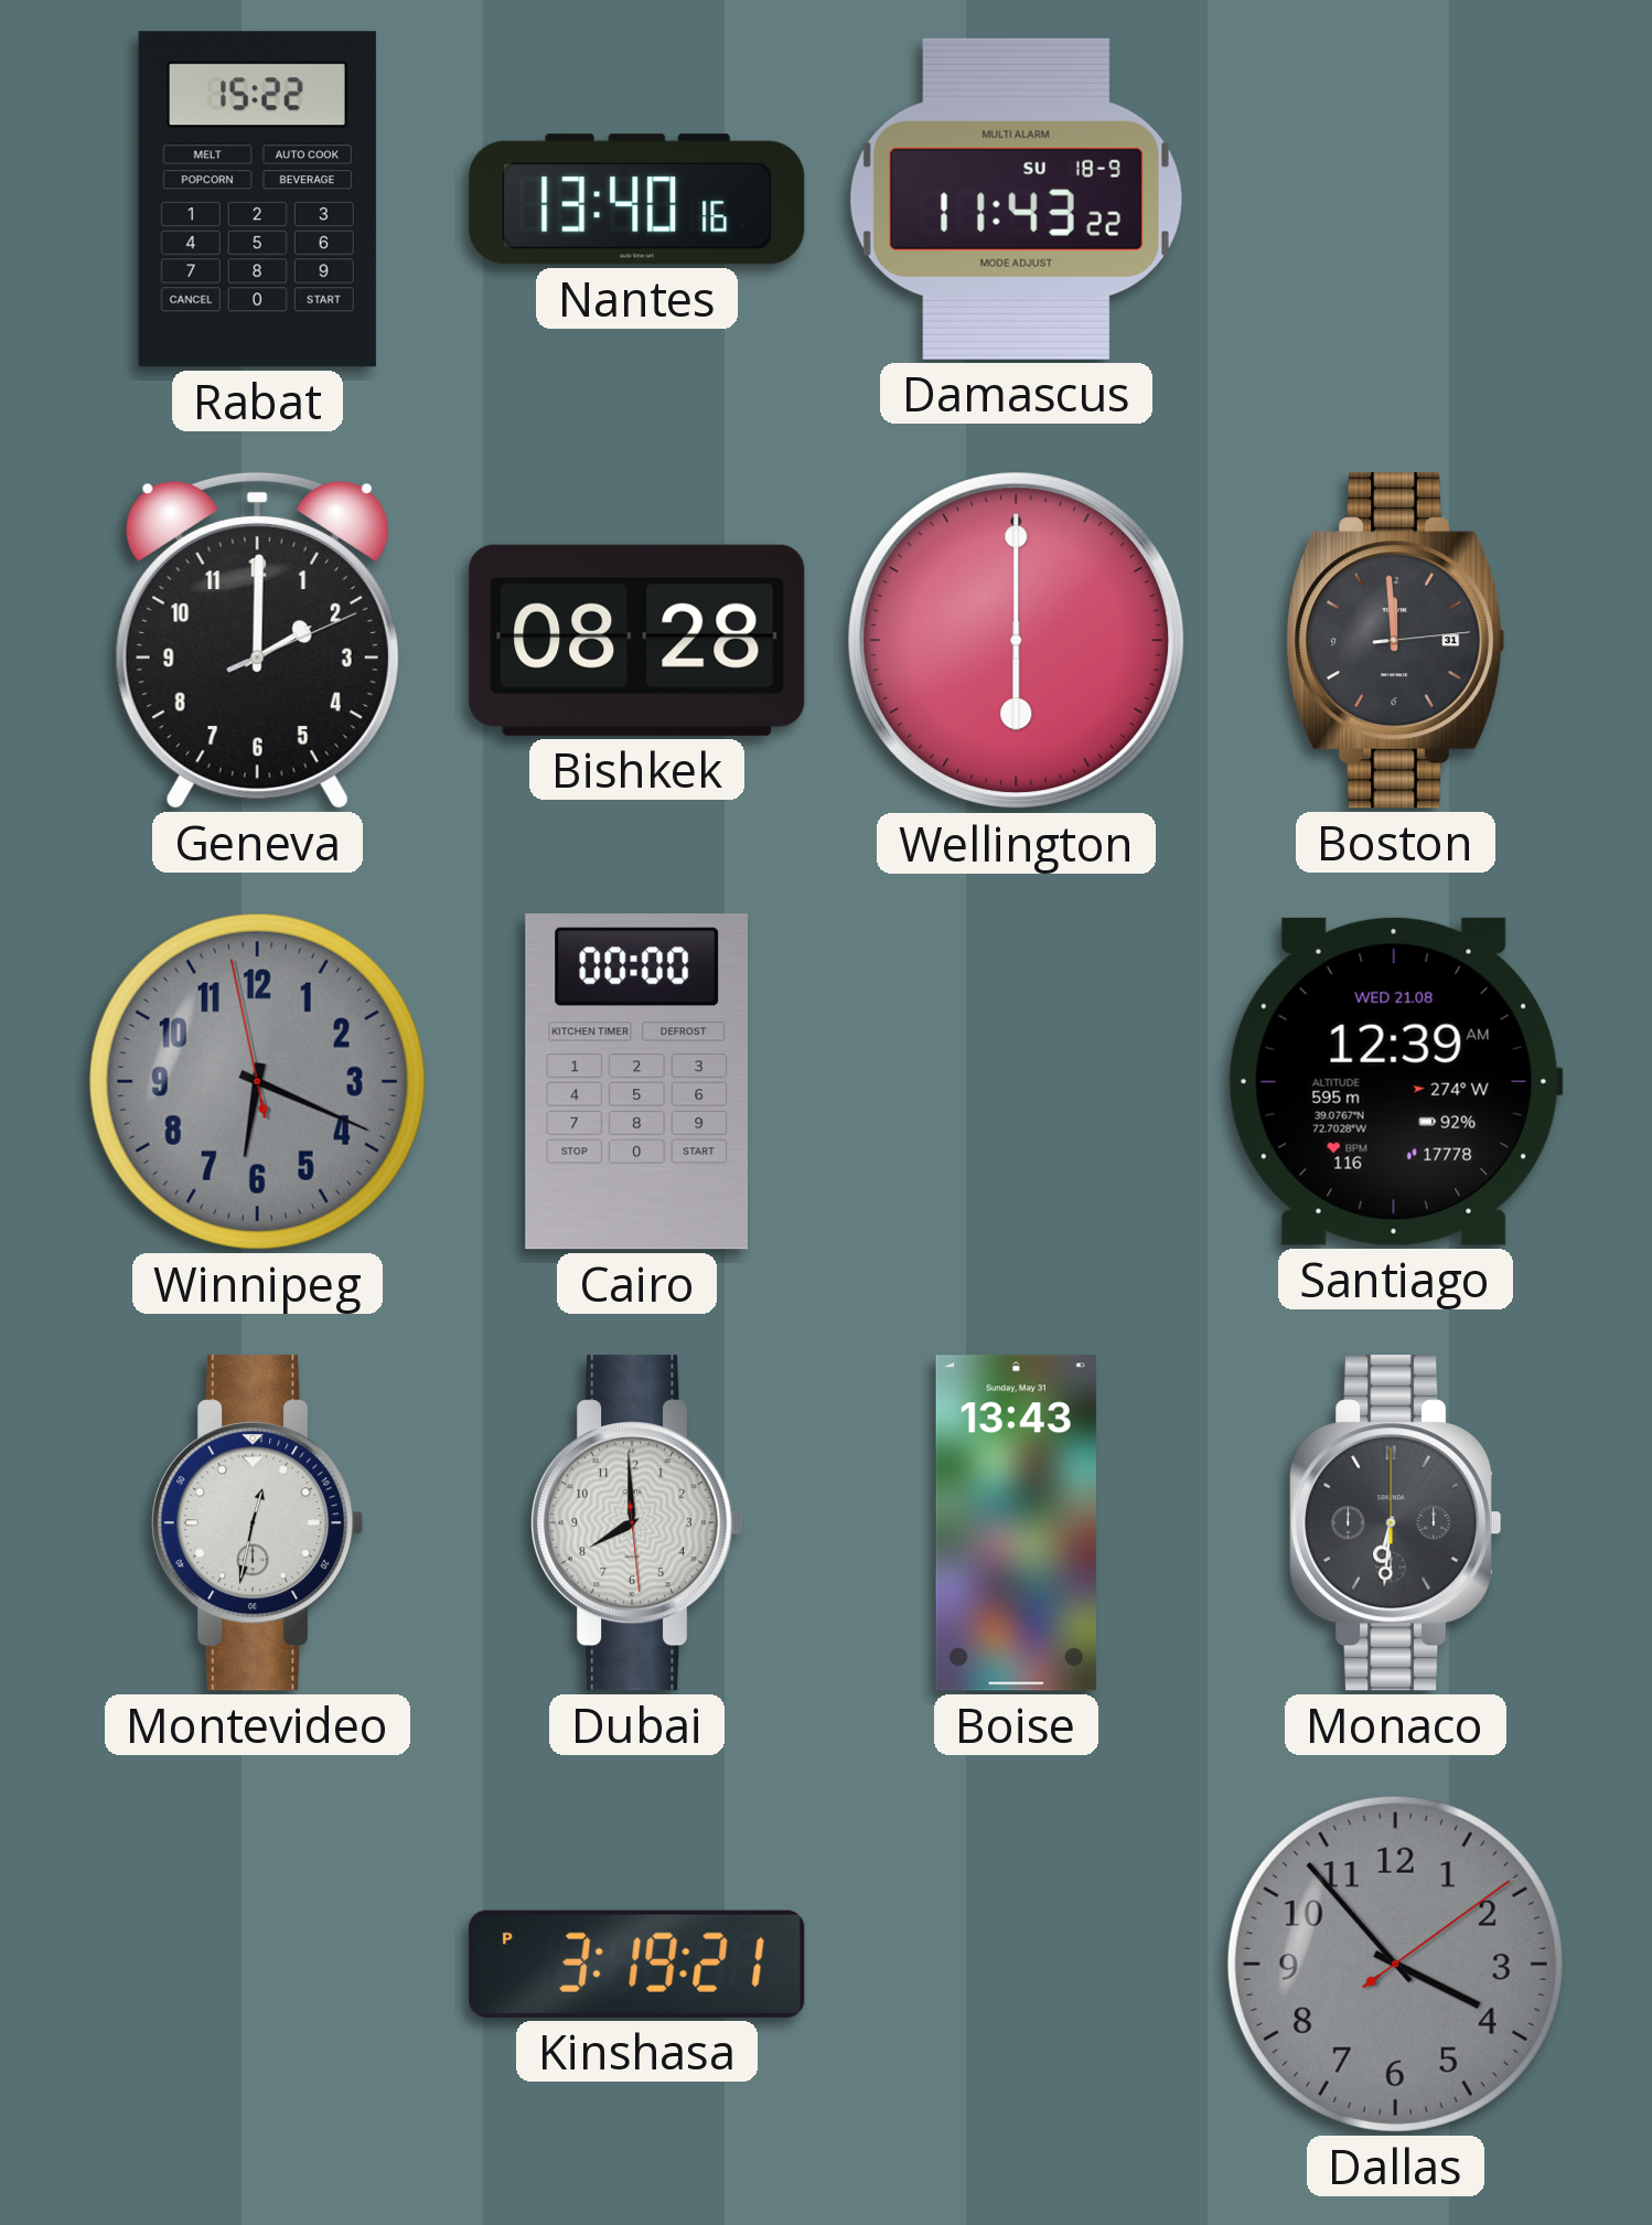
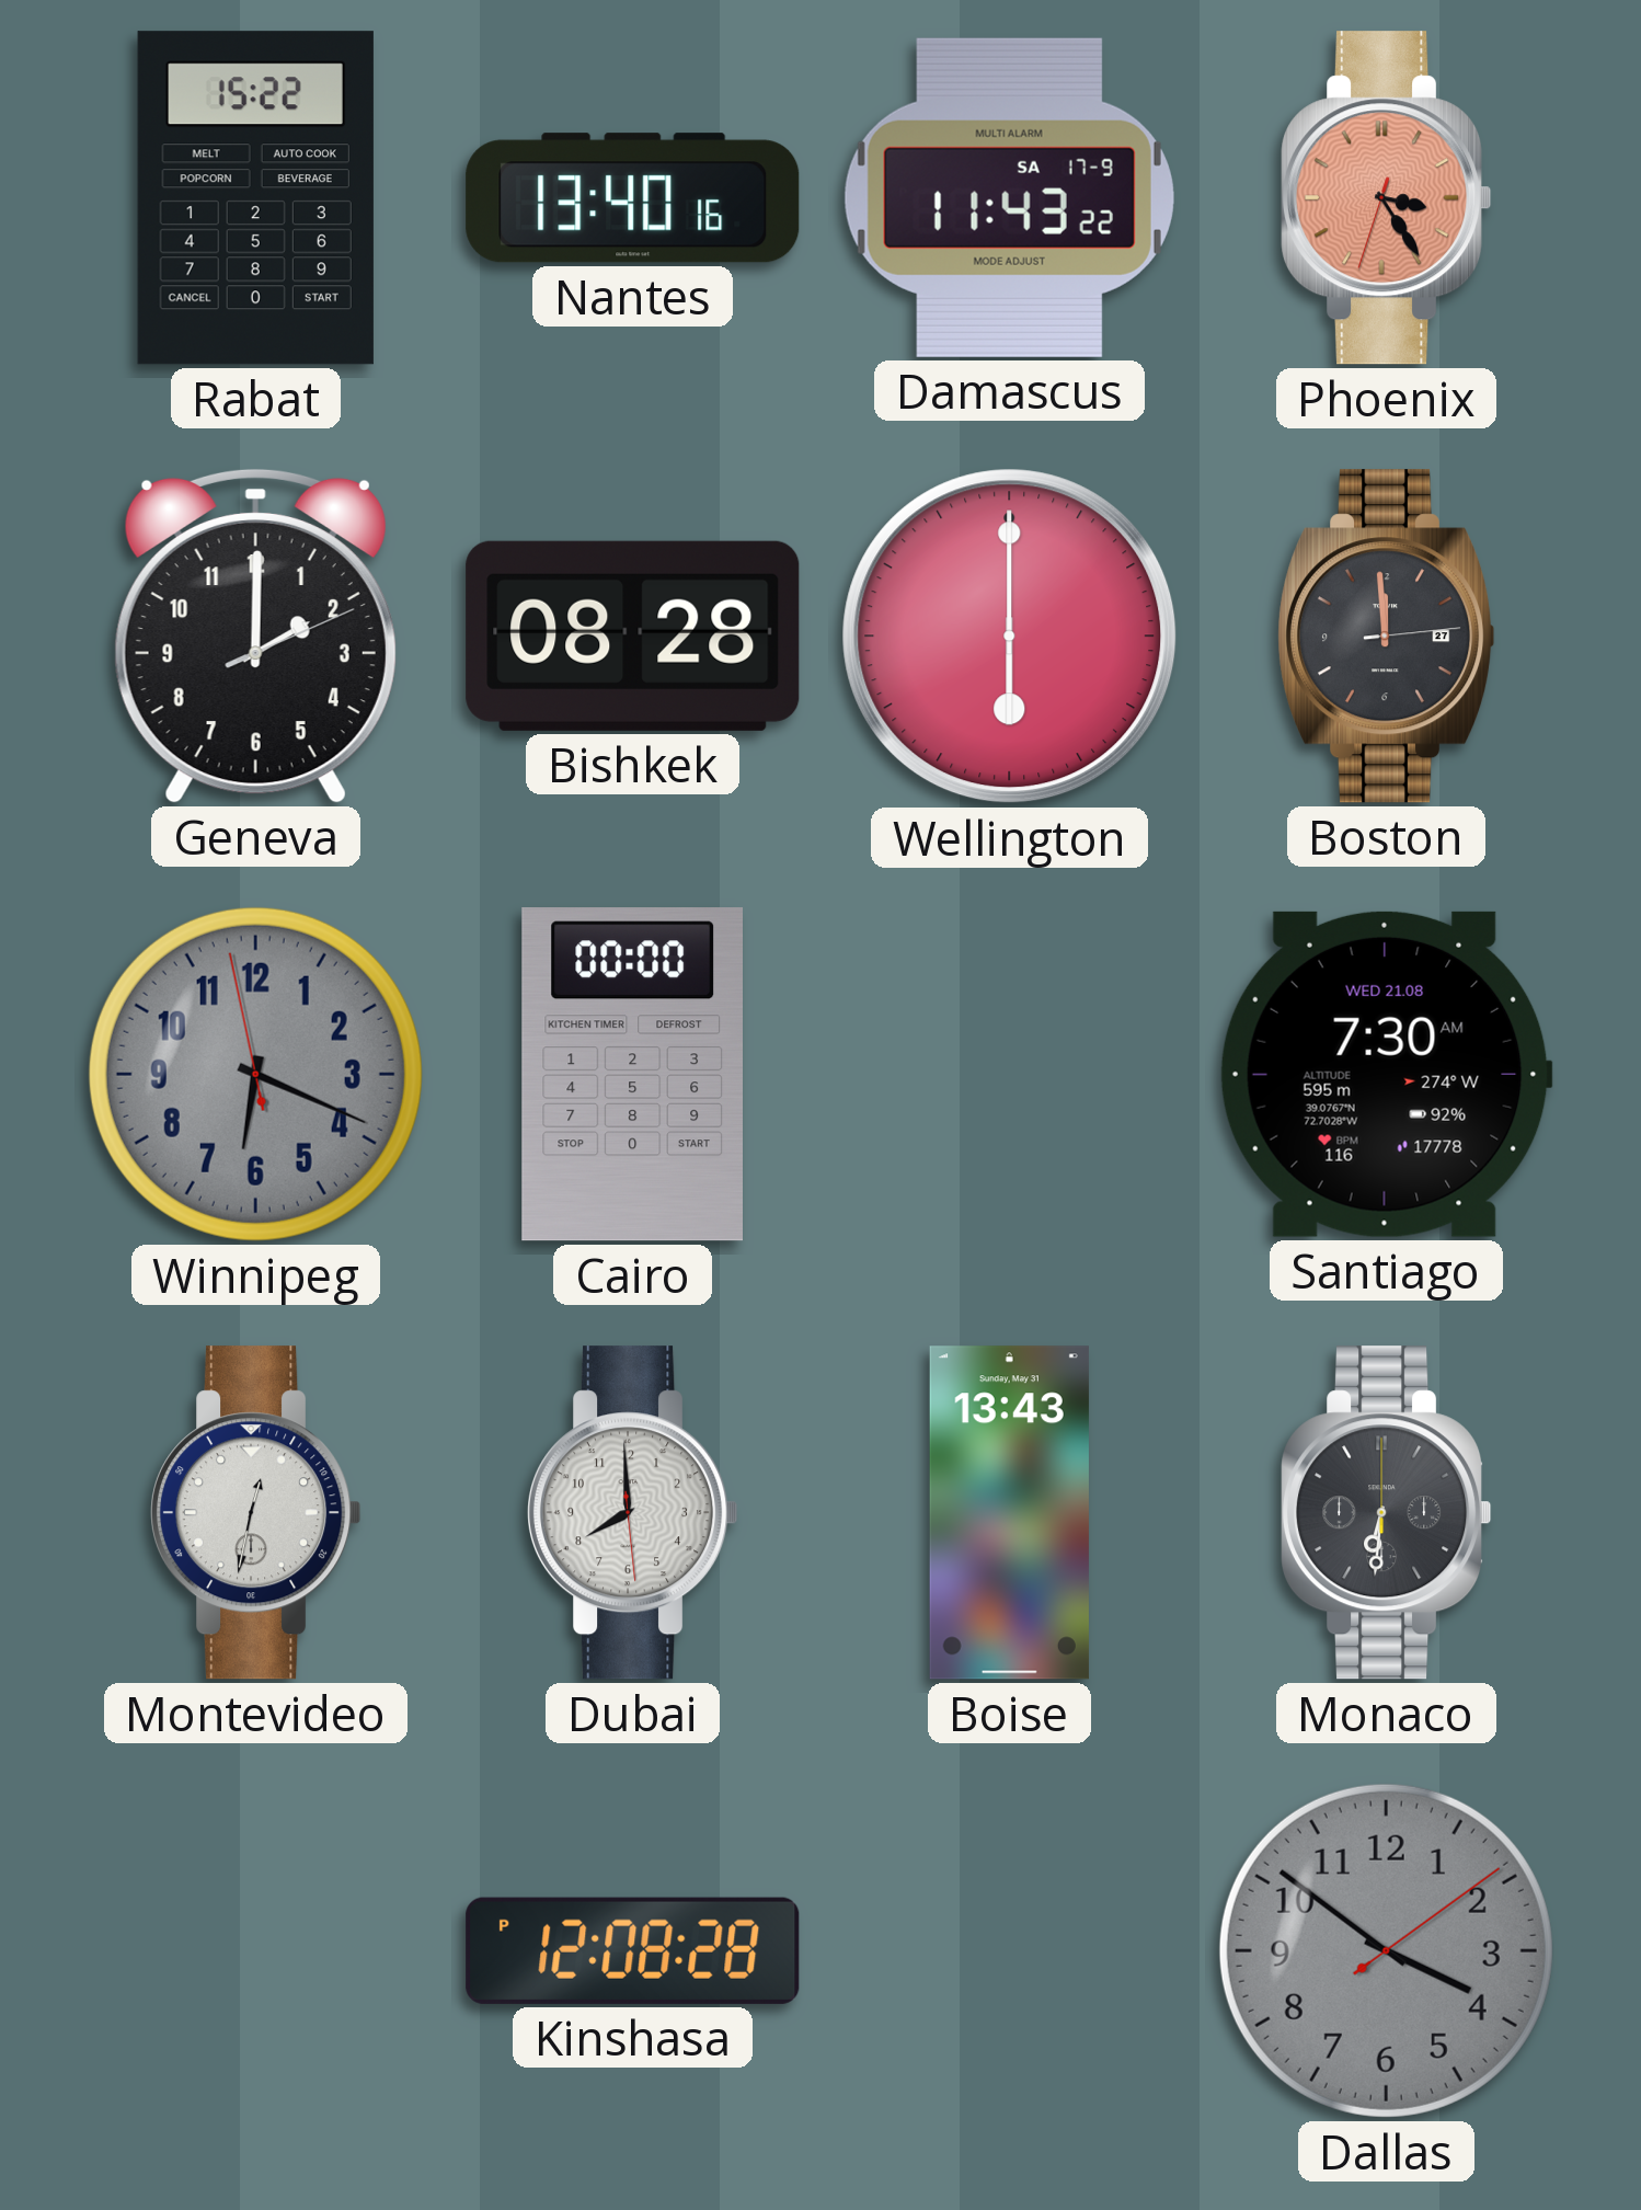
Damascus date: SU 18-9 -> SA 17-9 (1009, 197)
Phoenix: none -> 3:24 (1387, 198)
Boston date: 31 -> 27 (1386, 637)
Santiago: 12:39 -> 7:30 (1386, 1074)
Kinshasa: 3:19 -> 12:08 (633, 1950)
Dallas: 3:53 -> 3:51 (1386, 1950)
